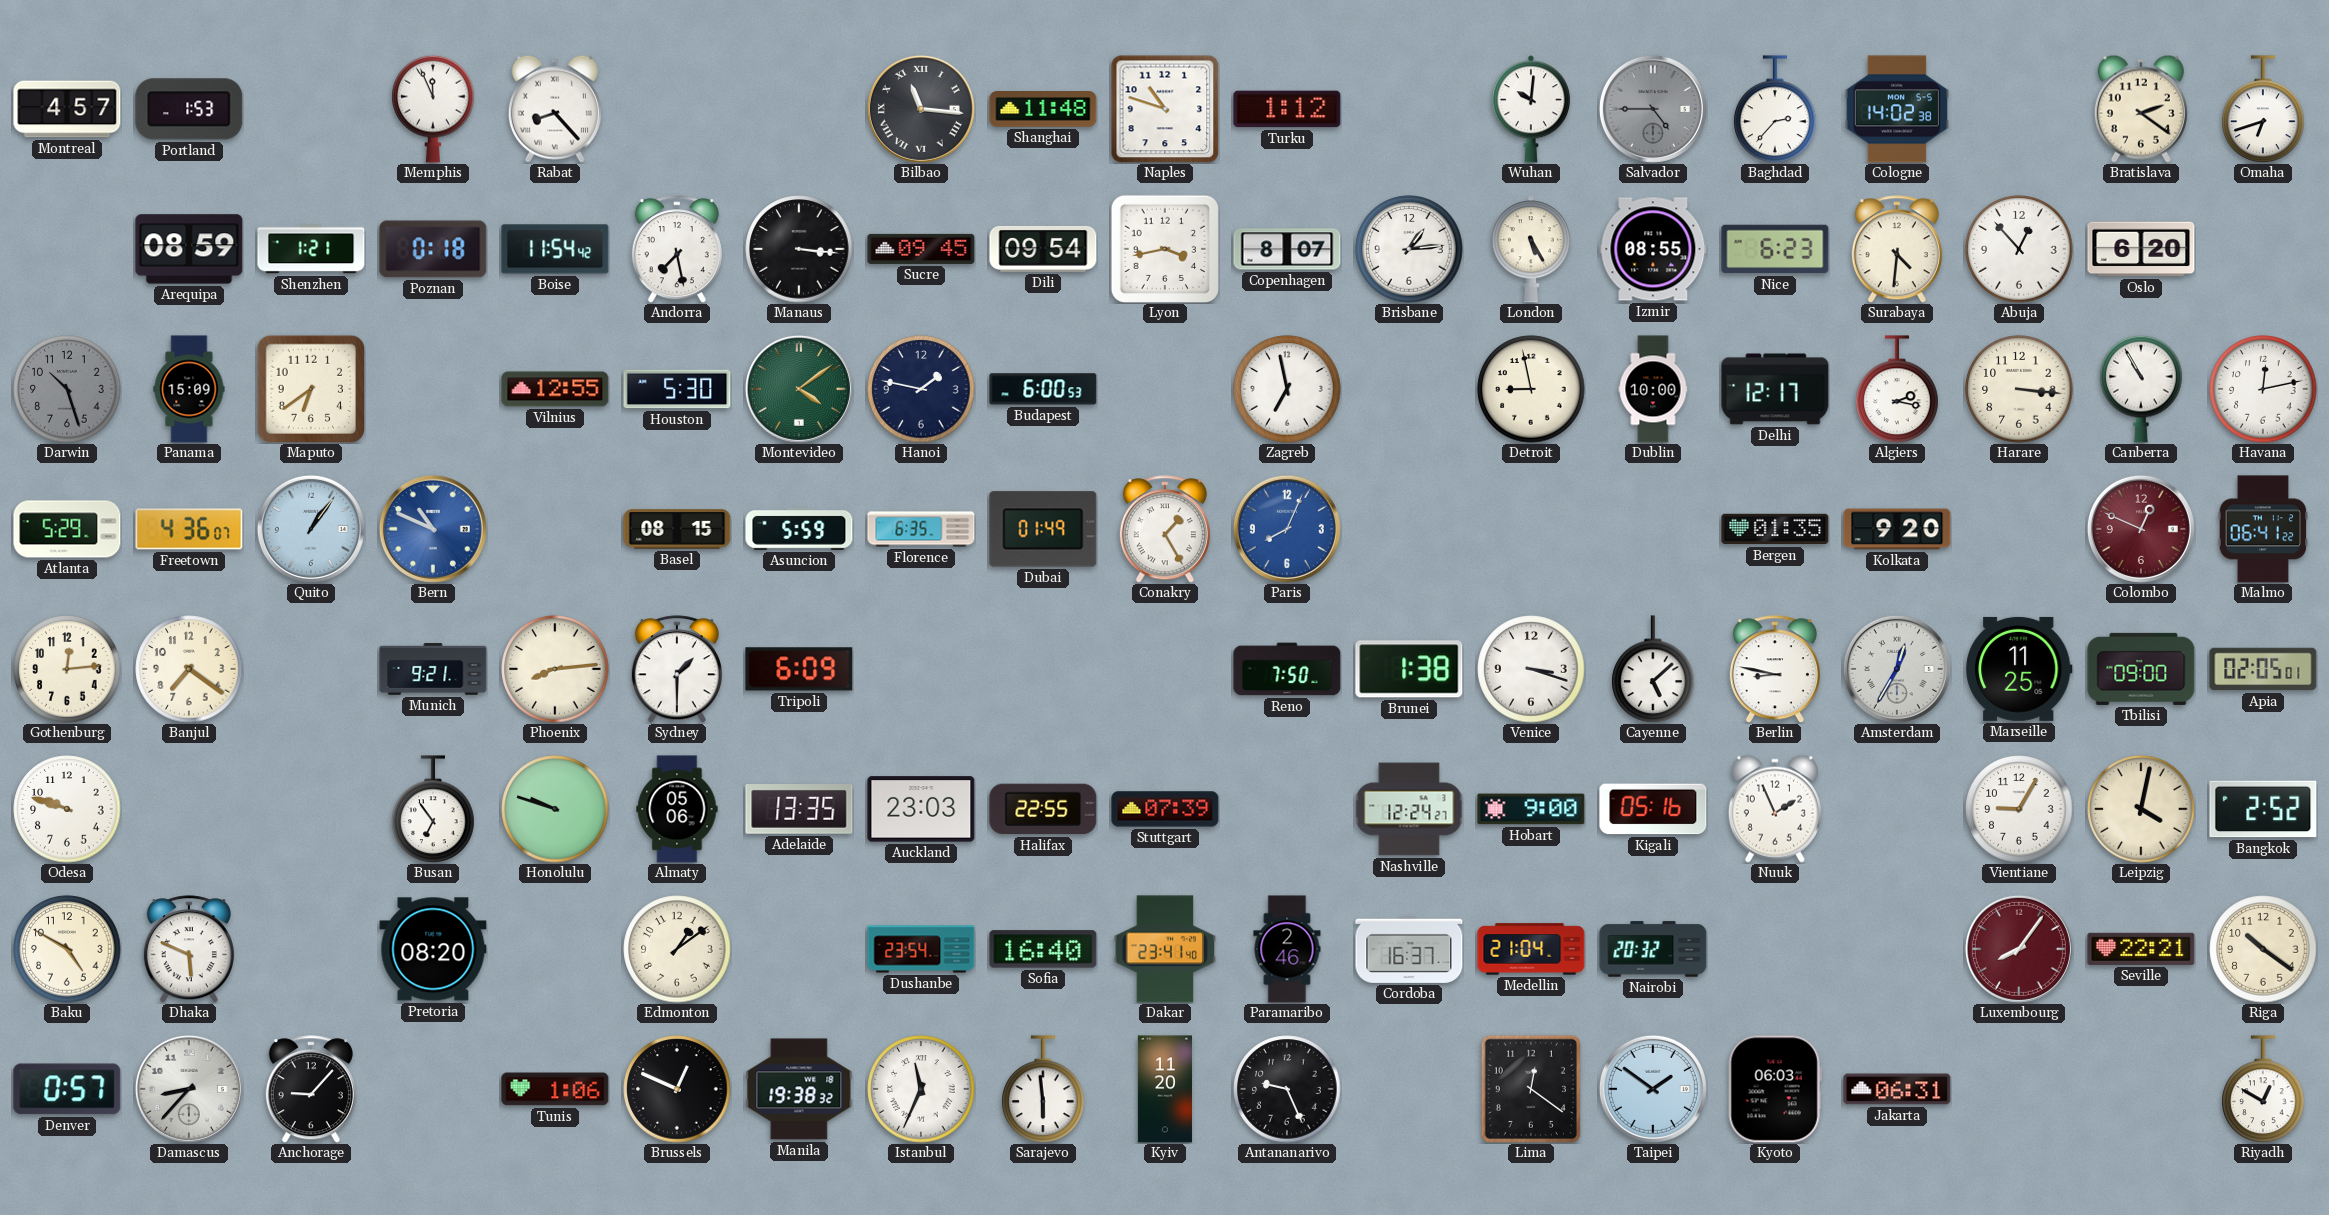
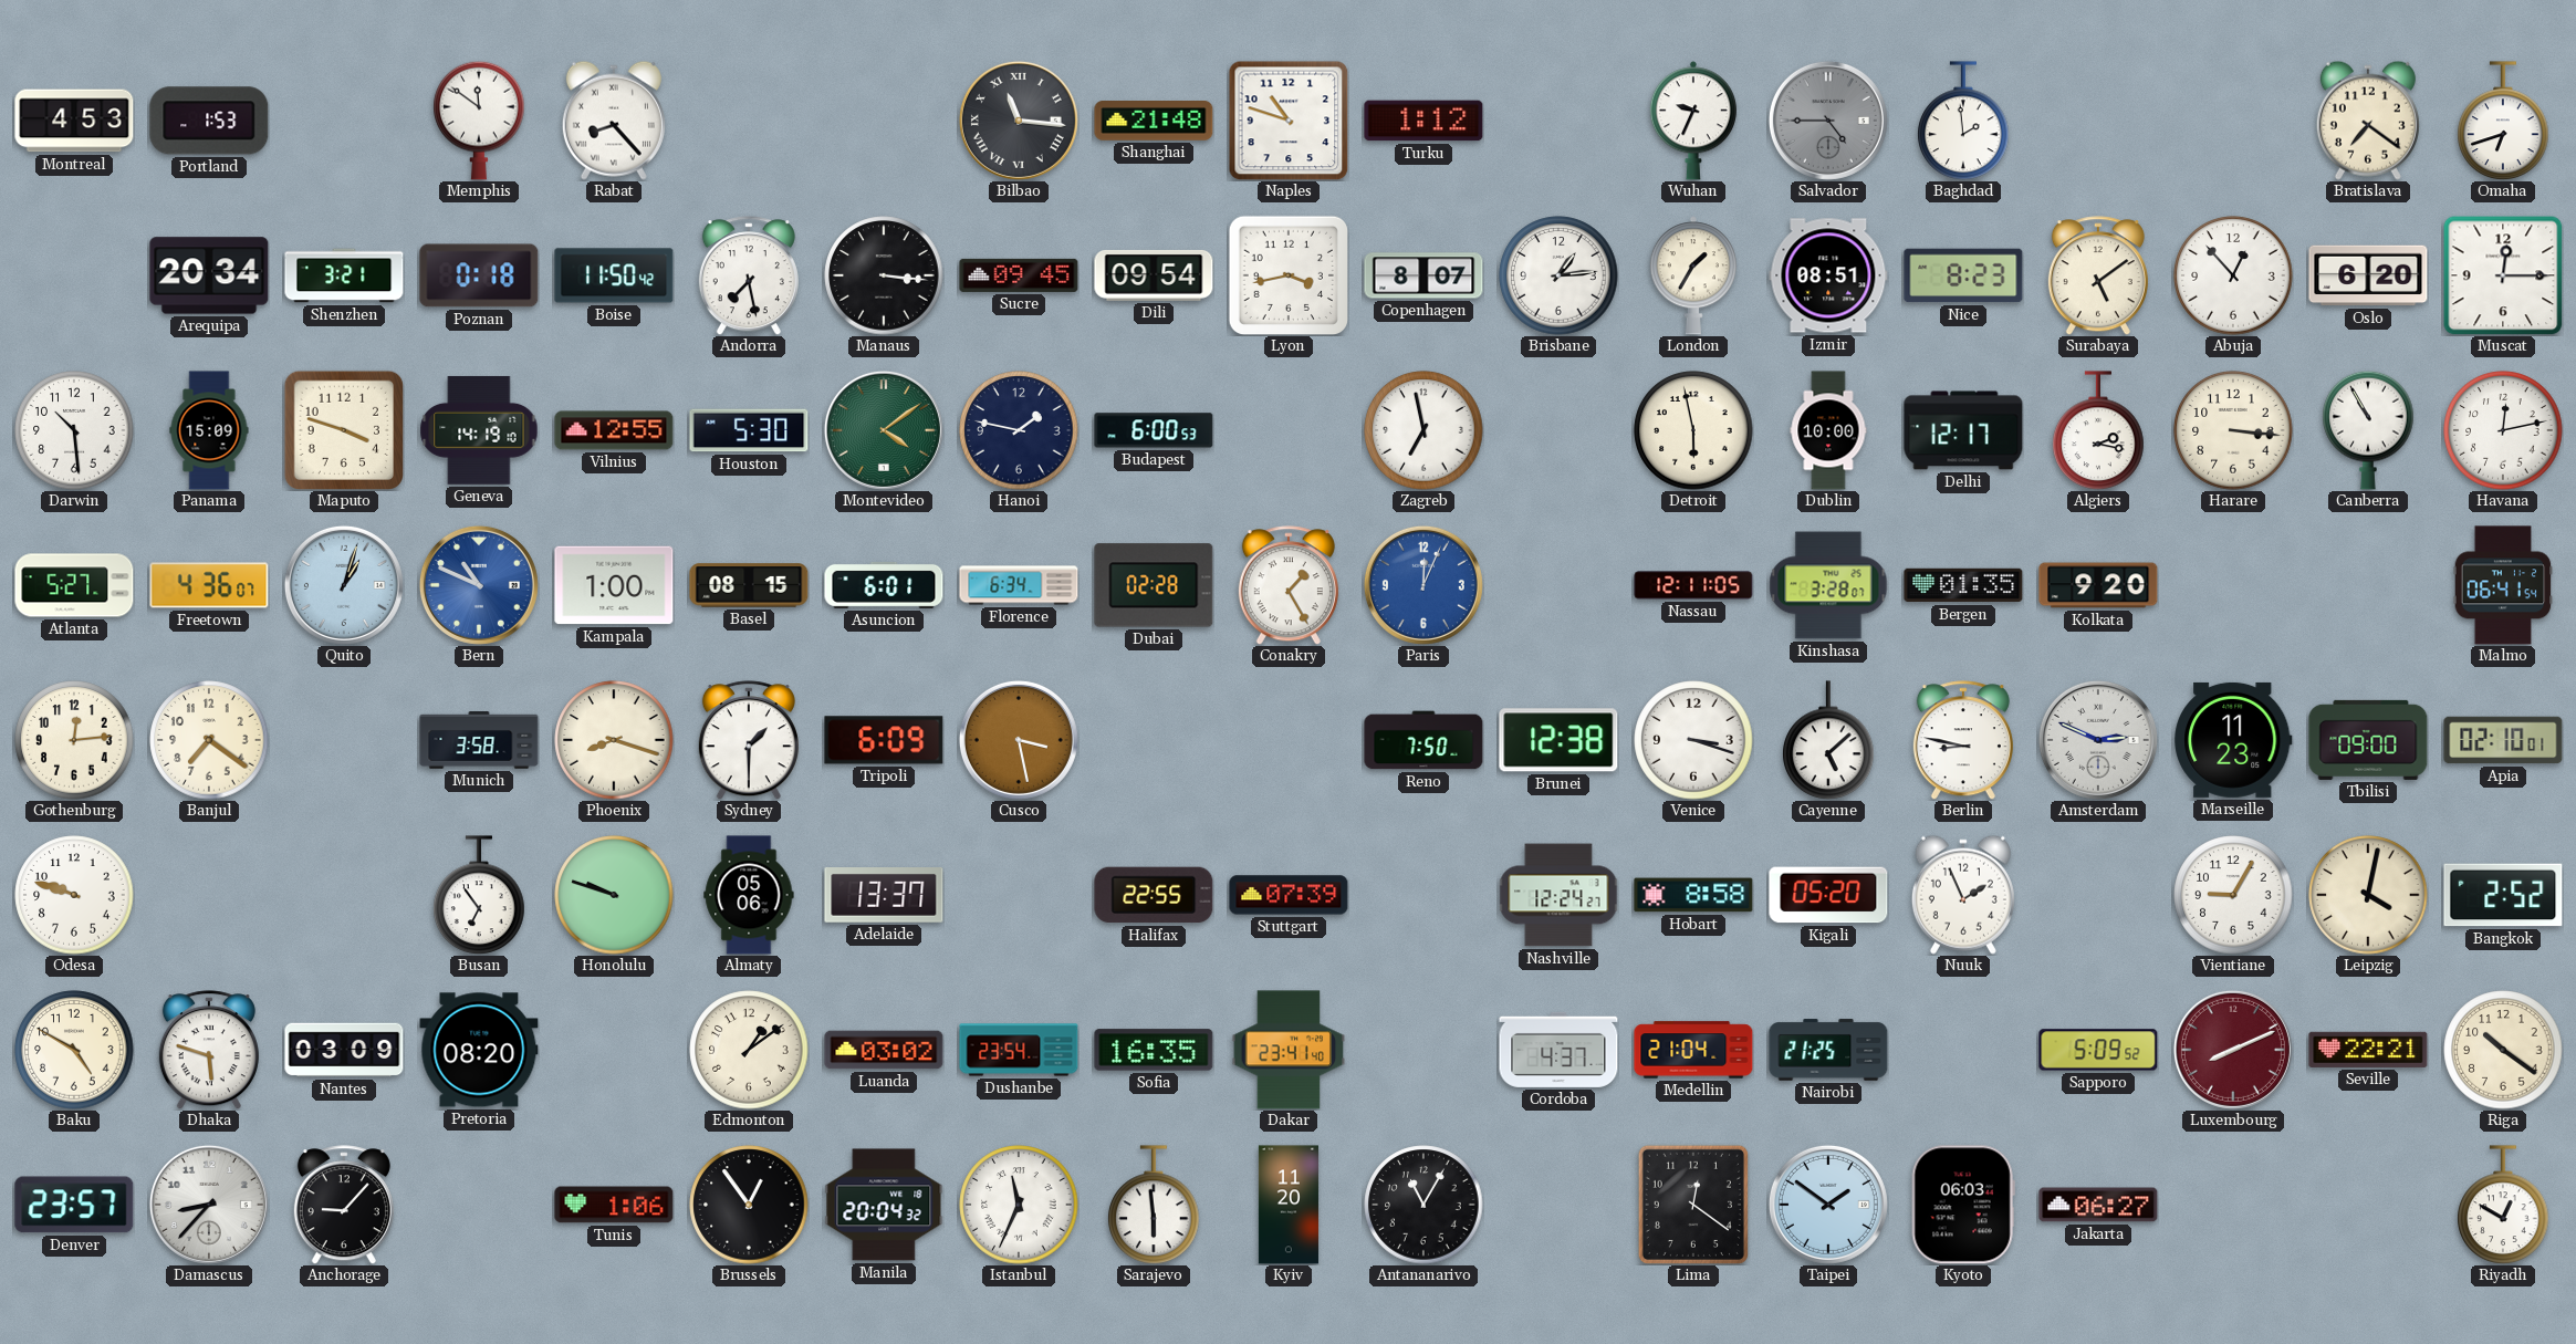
Montreal: 4:57 -> 4:53 (74, 121)
Memphis: 11:56 -> 11:51 (479, 121)
Shanghai: 11:48 -> 21:48 (1154, 122)
Wuhan: 10:01 -> 9:34 (1693, 121)
Baghdad: 2:37 -> 1:59 (1963, 121)
Cologne: 14:02 -> none (1897, 109)
Bratislava: 2:21 -> 7:21 (2368, 121)
Arequipa: 08:59 -> 20:34 (209, 275)
Shenzhen: 1:21 -> 3:21 (344, 275)
Boise: 11:54 -> 11:50 (614, 275)
London: 5:25 -> 1:35 (1693, 275)
Izmir: 08:55 -> 08:51 (1828, 275)
Nice: 6:23 -> 8:23 (1963, 275)
Surabaya: 4:31 -> 5:09 (2098, 275)
Muscat: none -> 12:15 (2503, 275)
Darwin: 10:27 -> 10:29 (74, 430)
Darwin dial: grey -> white (74, 430)
Maputo: 6:39 -> 3:48 (343, 429)
Geneva: none -> 14:19 (479, 430)
Detroit: 8:58 -> 5:58 (1693, 430)
Atlanta: 5:29 -> 5:27 (74, 585)
Quito: 1:06 -> 1:03 (344, 585)
Kampala: none -> 1:00 (614, 585)
Asuncion: 5:59 -> 6:01 (884, 585)
Florence: 6:35 -> 6:34 (1019, 585)
Dubai: 01:49 -> 02:28 (1154, 585)
Paris: 8:04 -> 12:04 (1423, 585)
Nassau: none -> 12:11 (1693, 585)
Kinshasa: none -> 3:28 (1828, 585)
Colombo: 12:49 -> none (2141, 529)
Malmo: 06:41:22 -> 06:41:54 (2503, 585)
Munich: 9:21 -> 3:58 (479, 740)
Phoenix: 8:14 -> 8:18 (614, 740)
Cusco: none -> 3:28 (1019, 740)
Brunei: 1:38 -> 12:38 (1558, 740)
Amsterdam: 12:35 -> 2:49 (2098, 740)
Marseille: 11:25 -> 11:23 (2234, 740)
Apia: 02:05 -> 02:10 (2503, 740)
Adelaide: 13:35 -> 13:37 (884, 896)
Auckland: 23:03 -> none (921, 809)
Hobart: 9:00 -> 8:58 (1693, 895)
Kigali: 05:16 -> 05:20 (1828, 895)
Dhaka: 5:49 -> 5:48 (209, 1050)
Nantes: none -> 03:09 (344, 1050)
Luanda: none -> 03:02 (884, 1050)
Sofia: 16:40 -> 16:35 (1154, 1050)
Paramaribo: 2:46 -> none (1287, 949)
Cordoba: 16:37 -> 4:37 (1558, 1050)
Nairobi: 20:32 -> 21:25 (1828, 1050)
Sapporo: none -> 5:09 (2098, 1050)
Luxembourg: 8:06 -> 8:11 (2233, 1050)
Denver: 0:57 -> 23:57 (74, 1205)
Brussels: 12:49 -> 12:54 (749, 1205)
Manila: 19:38 -> 20:04 (884, 1205)
Antananarivo: 9:26 -> 11:05 (1423, 1205)
Jakarta: 06:31 -> 06:27 (2098, 1205)
